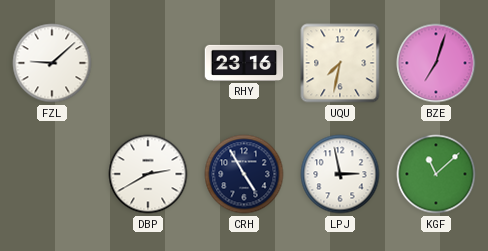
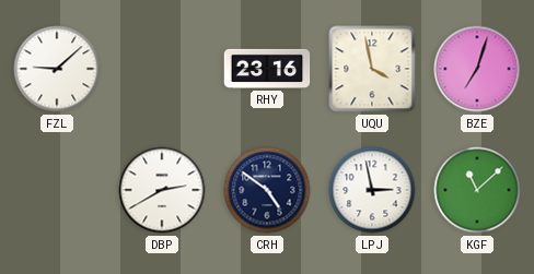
UQU: 7:32 -> 3:58 (372, 69)
CRH: 4:55 -> 4:51 (267, 190)
